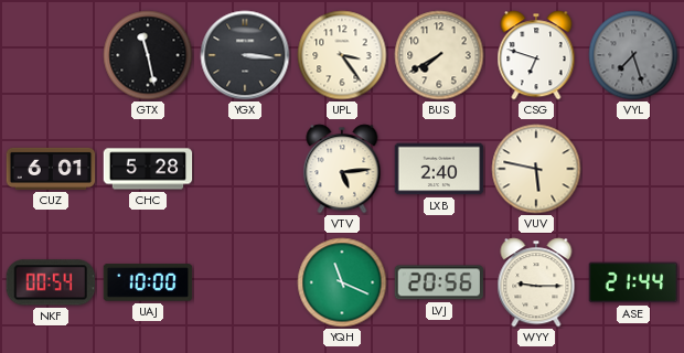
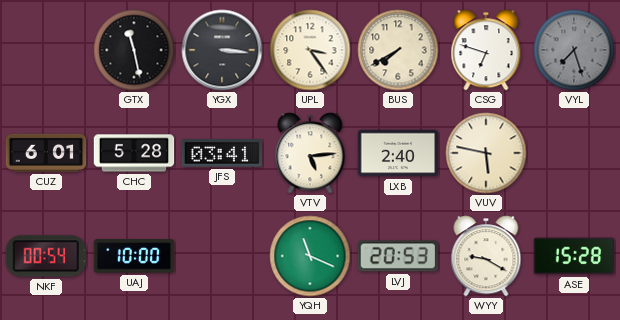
JFS: none -> 03:41 (222, 153)
LVJ: 20:56 -> 20:53 (398, 256)
WYY: 9:15 -> 9:20 (486, 256)
ASE: 21:44 -> 15:28 (574, 256)
